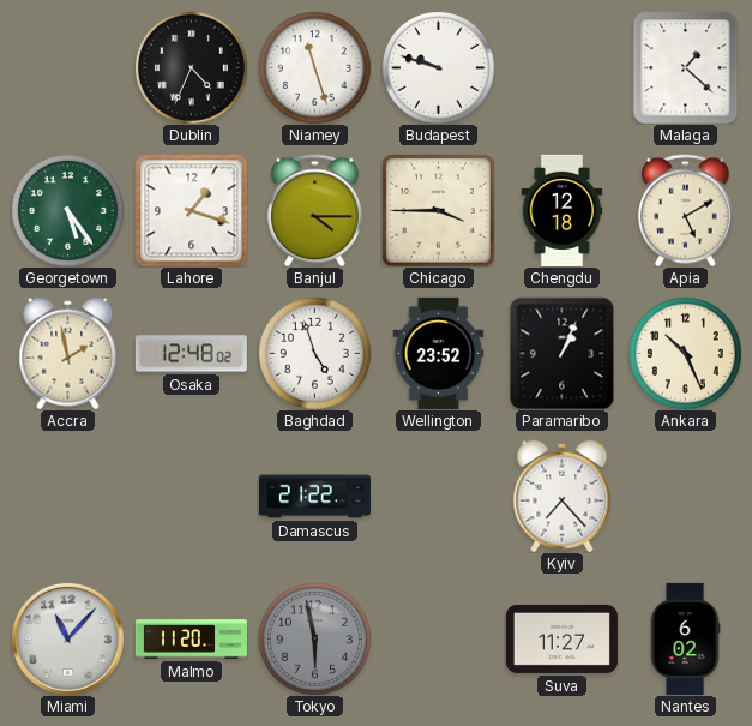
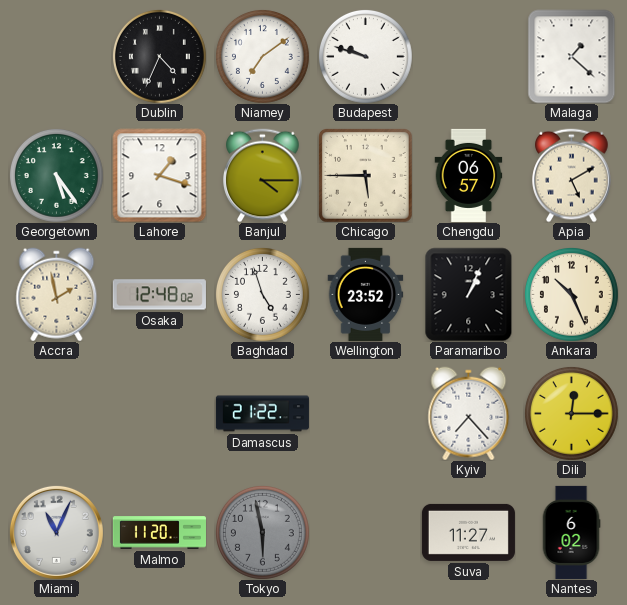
Niamey: 11:27 -> 7:09 (262, 56)
Chicago: 3:45 -> 5:45 (365, 175)
Chengdu: 12:18 -> 06:57 (469, 175)
Dili: none -> 12:15 (571, 413)
Miami: 11:07 -> 11:04 (56, 532)
